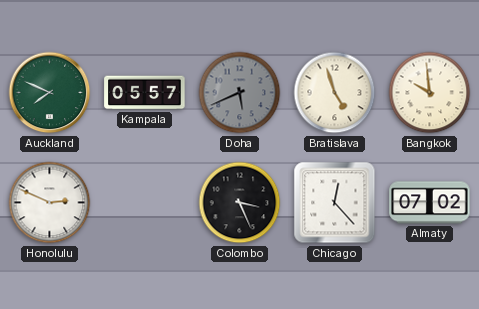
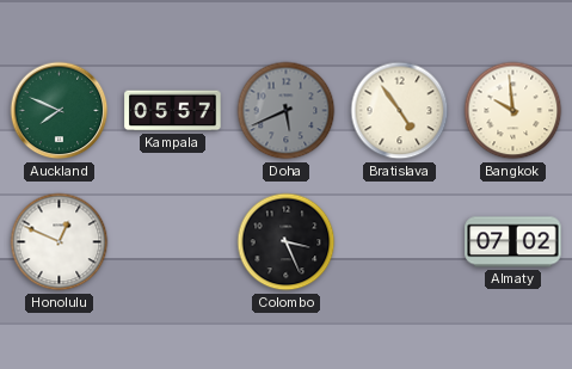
Bratislava: 4:57 -> 4:54 (400, 111)
Honolulu: 2:49 -> 12:49 (60, 242)
Chicago: 12:23 -> none (335, 203)
